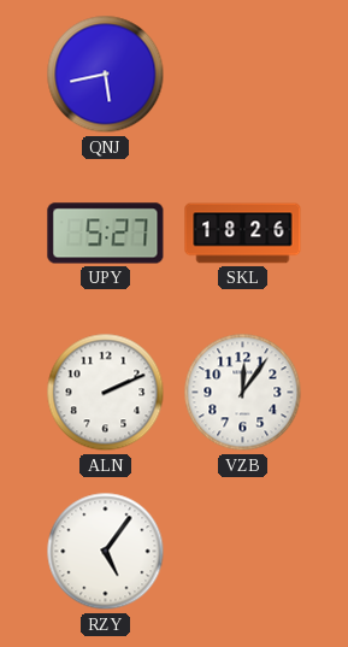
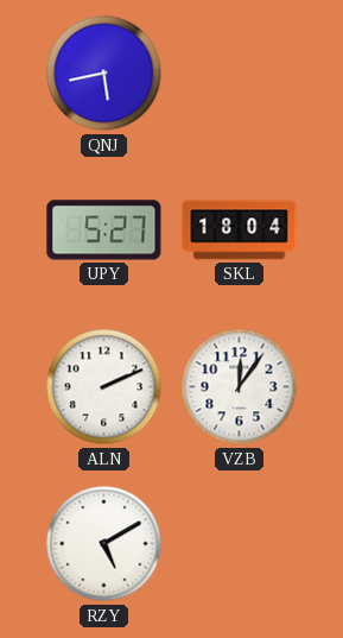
SKL: 18:26 -> 18:04 (240, 230)
RZY: 5:06 -> 5:10 (104, 544)
